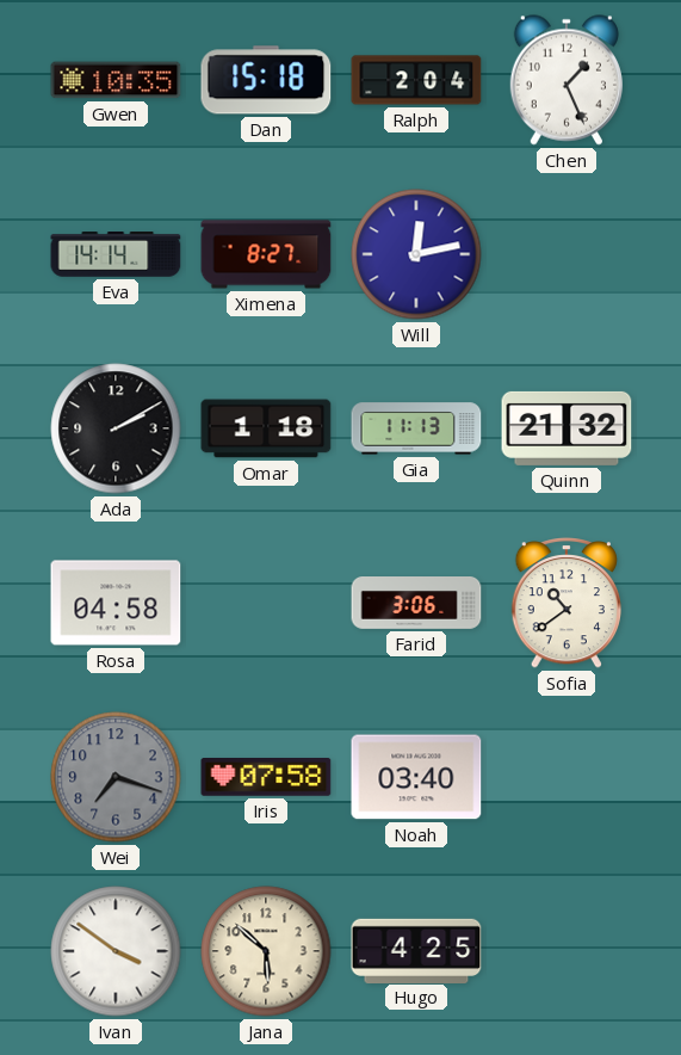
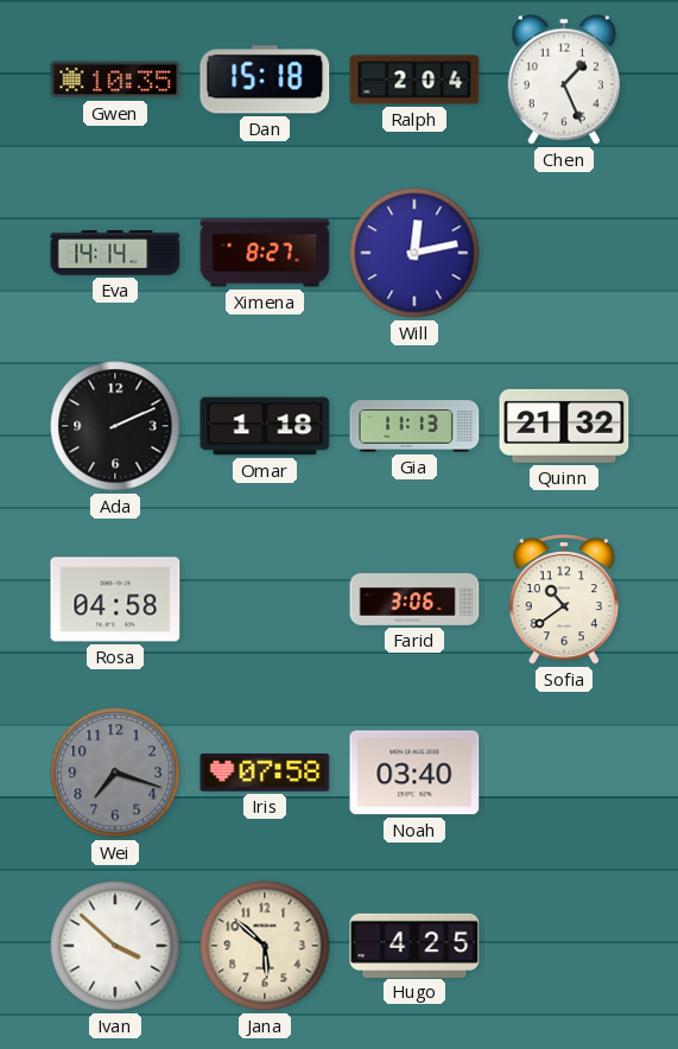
Ada: 2:10 -> 2:11 (115, 426)
Ivan: 3:51 -> 3:52 (115, 946)
